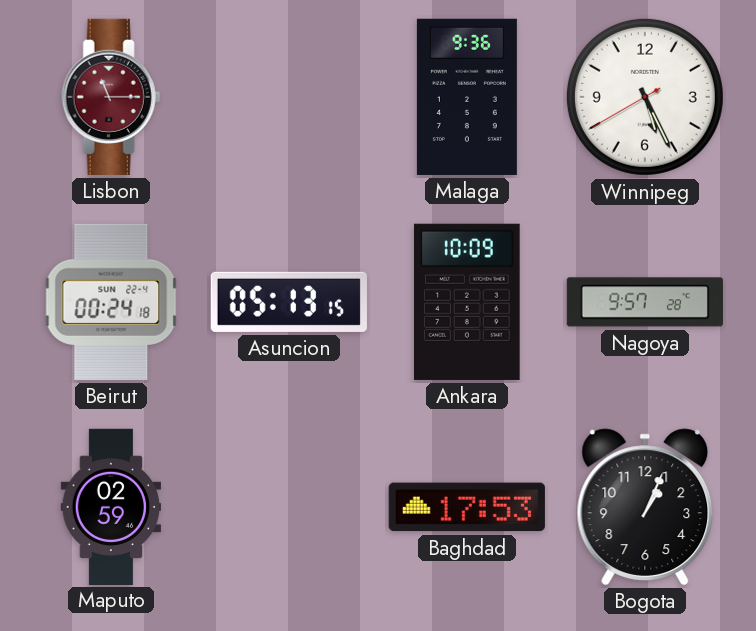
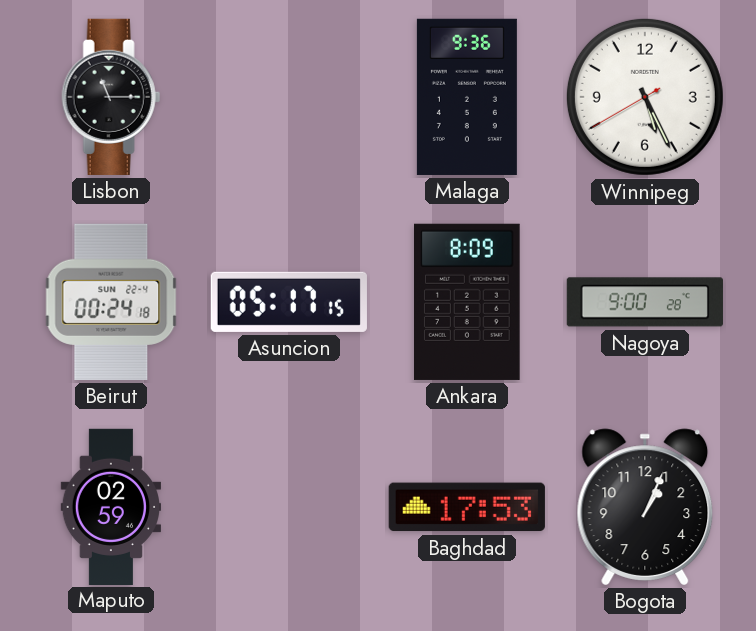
Lisbon dial: burgundy -> black (111, 97)
Asuncion: 05:13 -> 05:17 (289, 302)
Ankara: 10:09 -> 8:09 (468, 302)
Nagoya: 9:57 -> 9:00 (645, 302)
